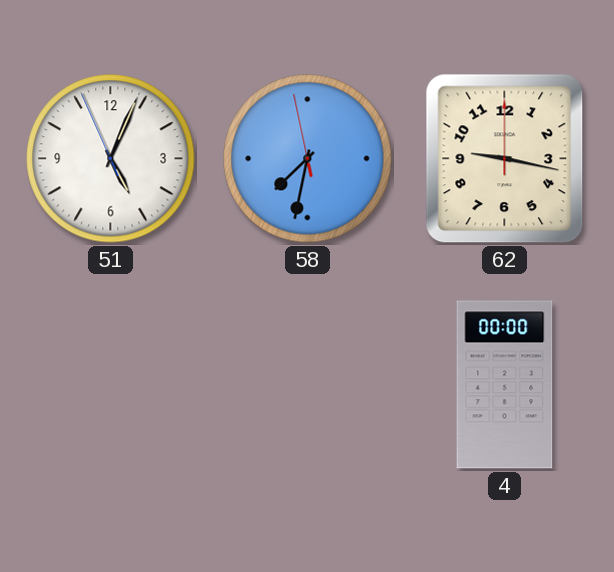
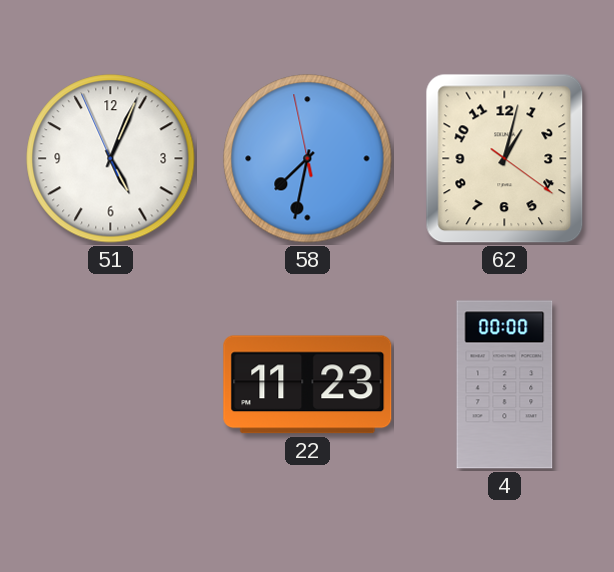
62: 9:17 -> 1:02 (505, 159)
22: none -> 11:23 (308, 385)
